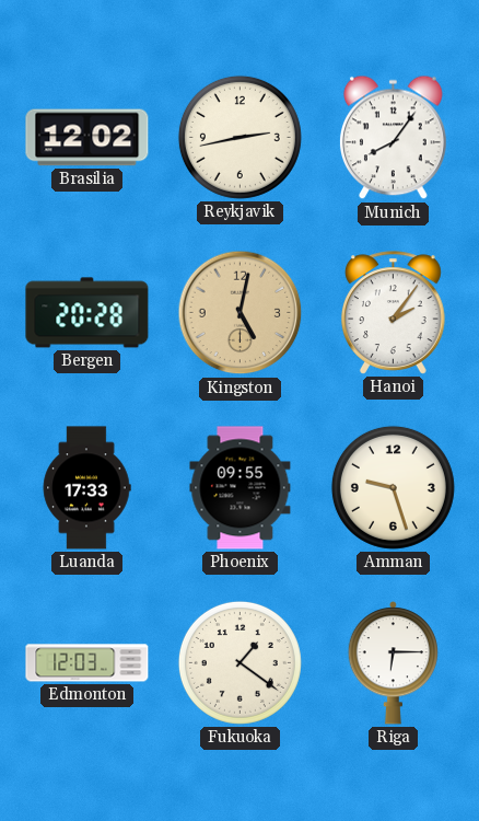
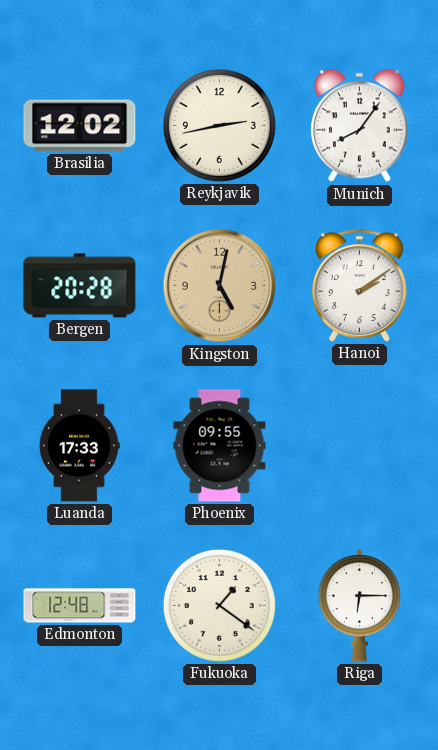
Hanoi: 2:06 -> 2:09 (360, 286)
Amman: 9:27 -> none (393, 487)
Edmonton: 12:03 -> 12:48 (80, 606)
